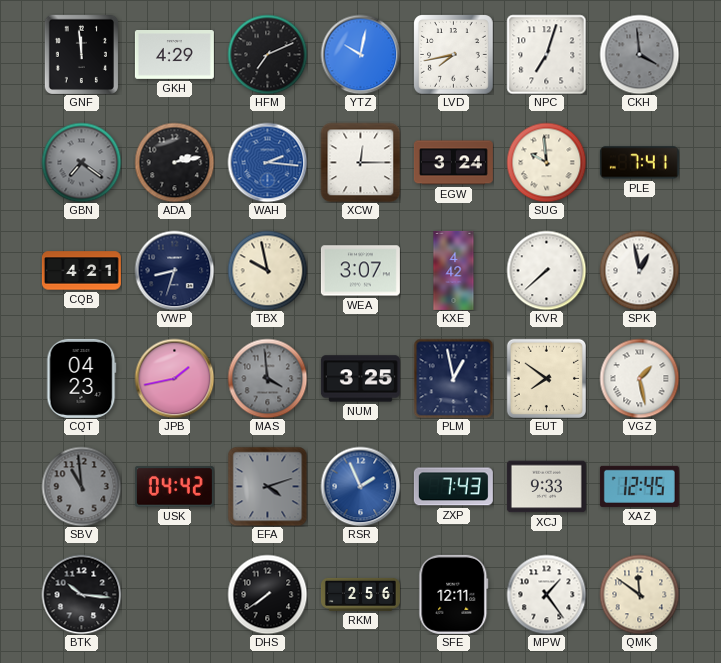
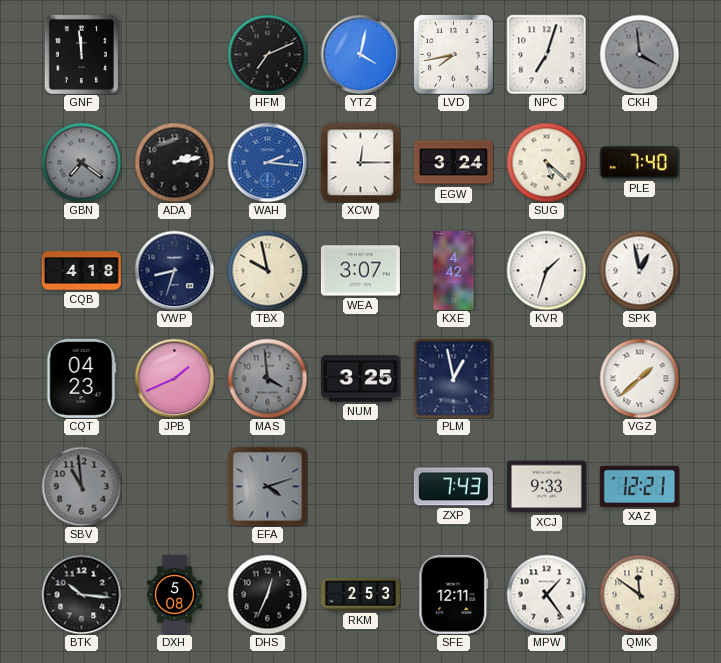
GKH: 4:29 -> none (174, 55)
YTZ: 10:02 -> 4:02 (360, 54)
SUG: 9:59 -> 5:22 (546, 162)
PLE: 7:41 -> 7:40 (639, 163)
CQB: 4:21 -> 4:18 (81, 271)
KVR: 7:38 -> 1:33 (546, 270)
JPB: 1:43 -> 1:41 (174, 378)
EUT: 7:51 -> none (546, 378)
VGZ: 1:28 -> 1:38 (639, 378)
USK: 04:42 -> none (174, 487)
RSR: 1:56 -> none (360, 486)
XAZ: 12:45 -> 12:21 (639, 486)
DXH: none -> 5:08 (175, 594)
DHS: 7:39 -> 12:34 (267, 594)
RKM: 2:56 -> 2:53 (360, 594)
